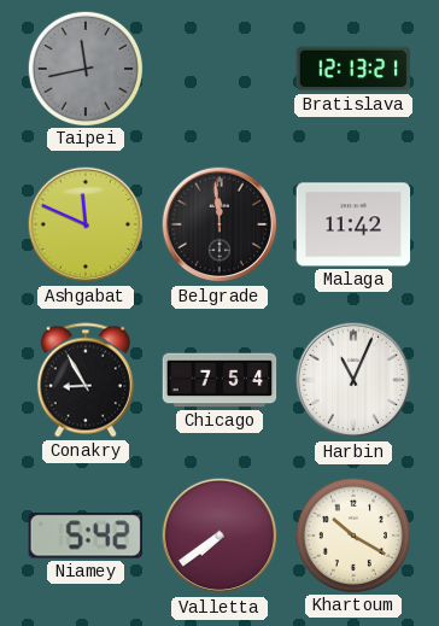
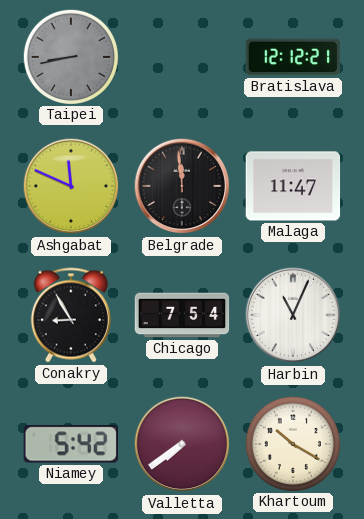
Taipei: 11:43 -> 8:43 (70, 56)
Bratislava: 12:13 -> 12:12 (293, 57)
Malaga: 11:42 -> 11:47 (293, 186)
